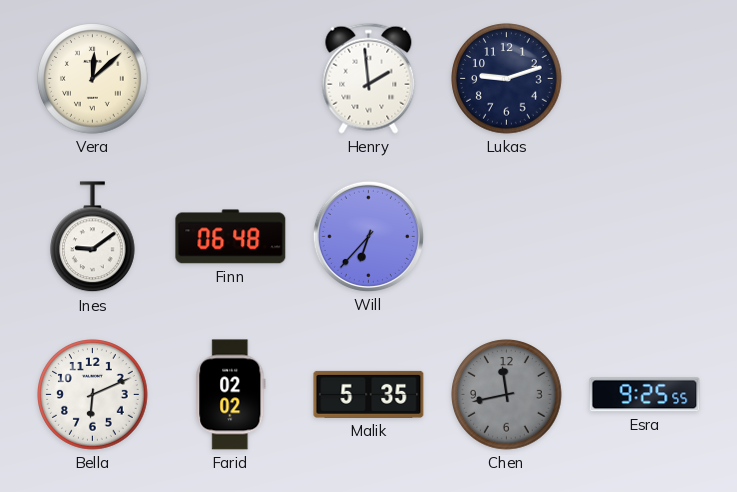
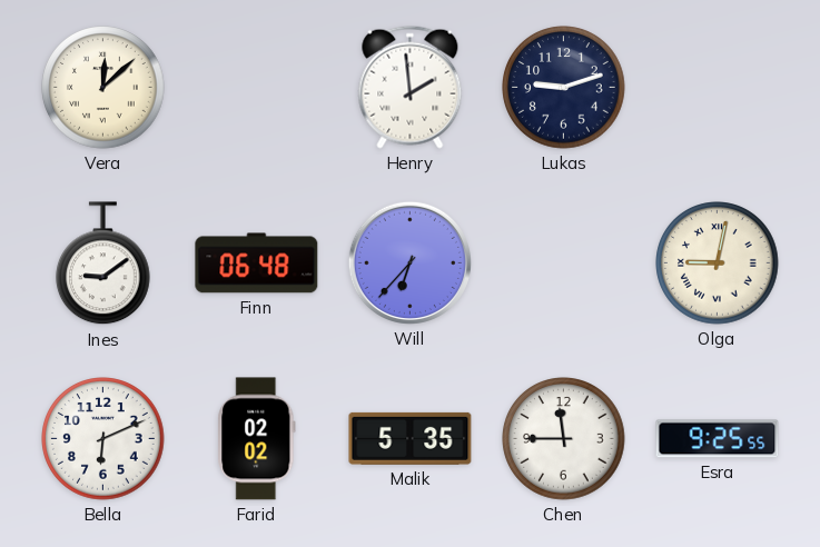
Olga: none -> 9:02 (718, 263)
Chen: 11:43 -> 11:45 (564, 439)
Chen dial: grey -> white (564, 439)
